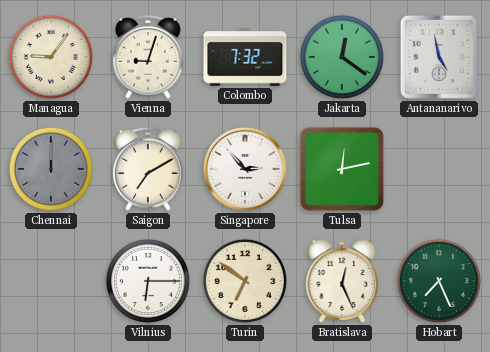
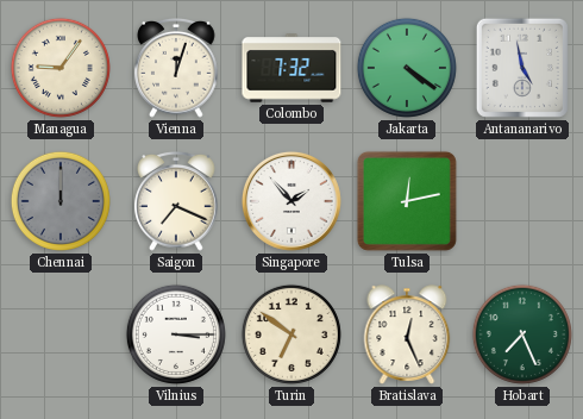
Vienna: 9:03 -> 12:03 (176, 69)
Jakarta: 12:21 -> 4:21 (407, 68)
Saigon: 7:10 -> 7:19 (176, 202)
Singapore: 2:53 -> 1:53 (291, 201)
Vilnius: 6:15 -> 3:15 (176, 334)
